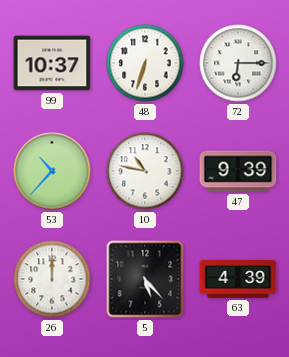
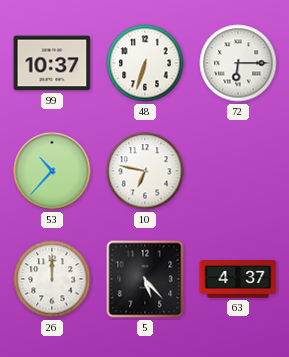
10: 10:47 -> 6:47 (145, 171)
47: 9:39 -> none (238, 171)
63: 4:39 -> 4:37 (238, 279)
